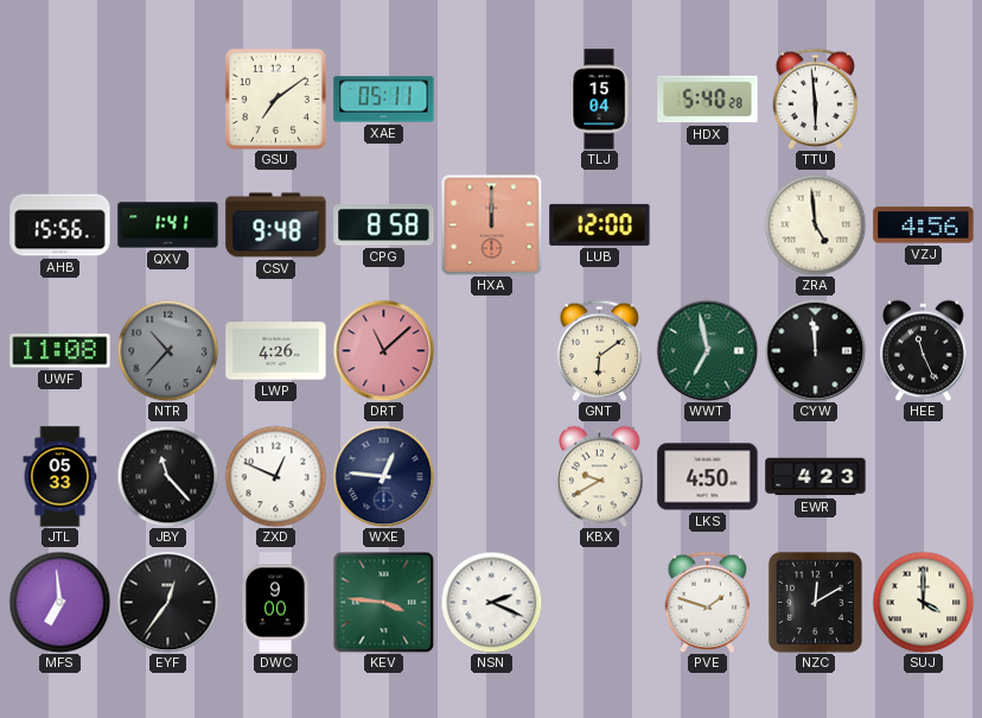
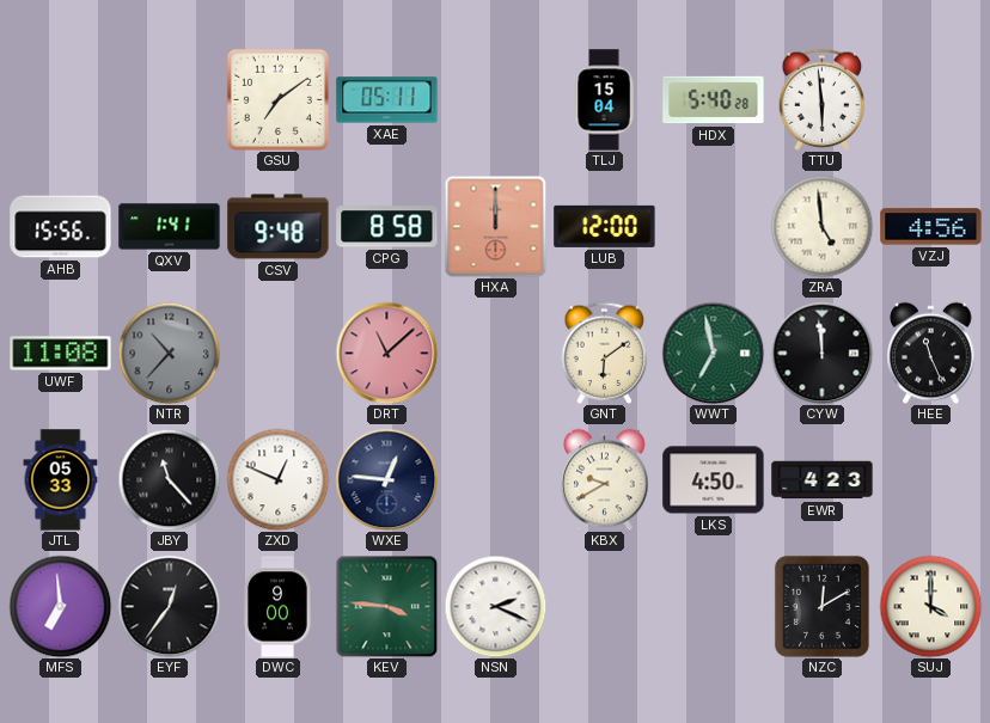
LWP: 4:26 -> none (276, 351)
PVE: 1:48 -> none (708, 602)
